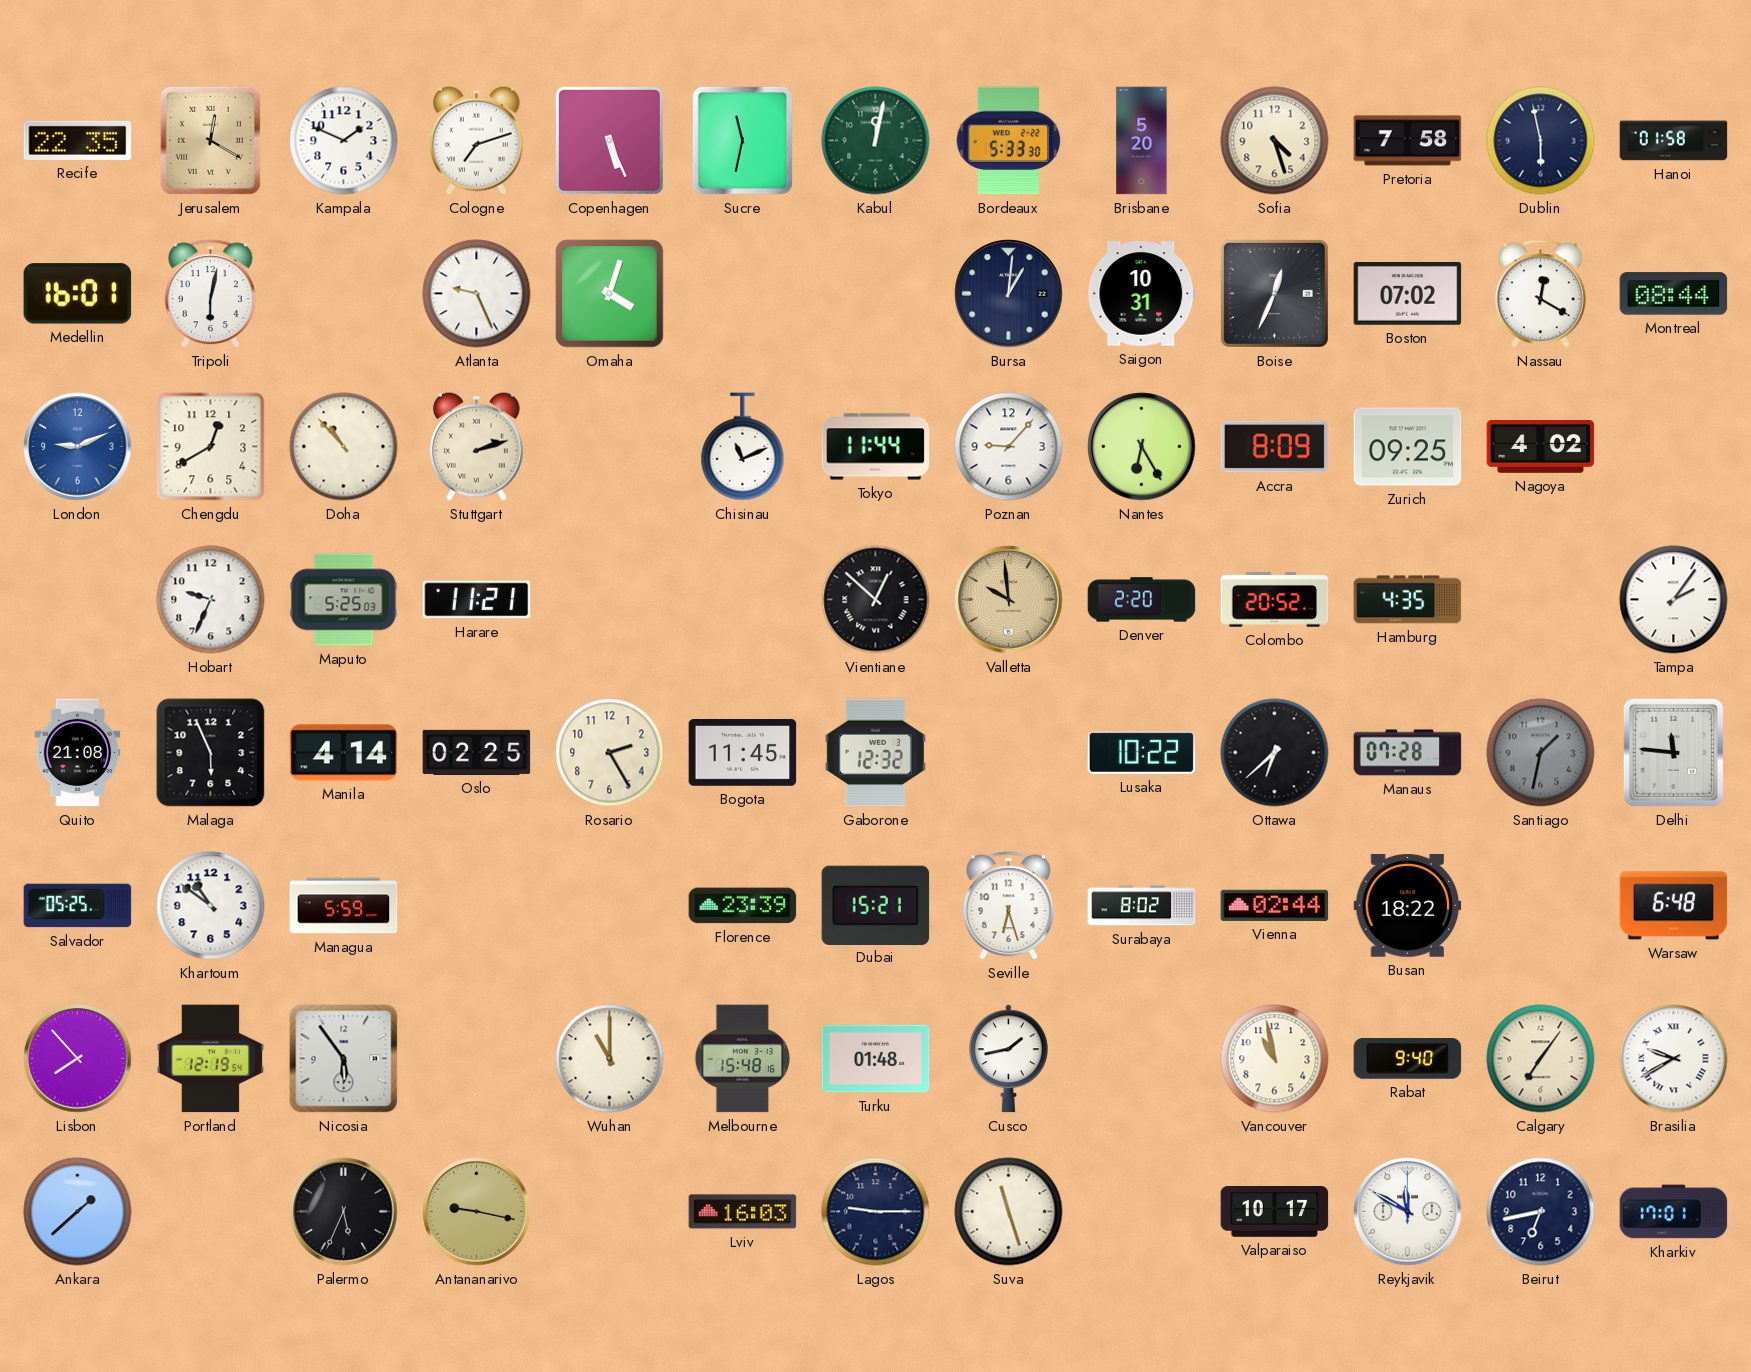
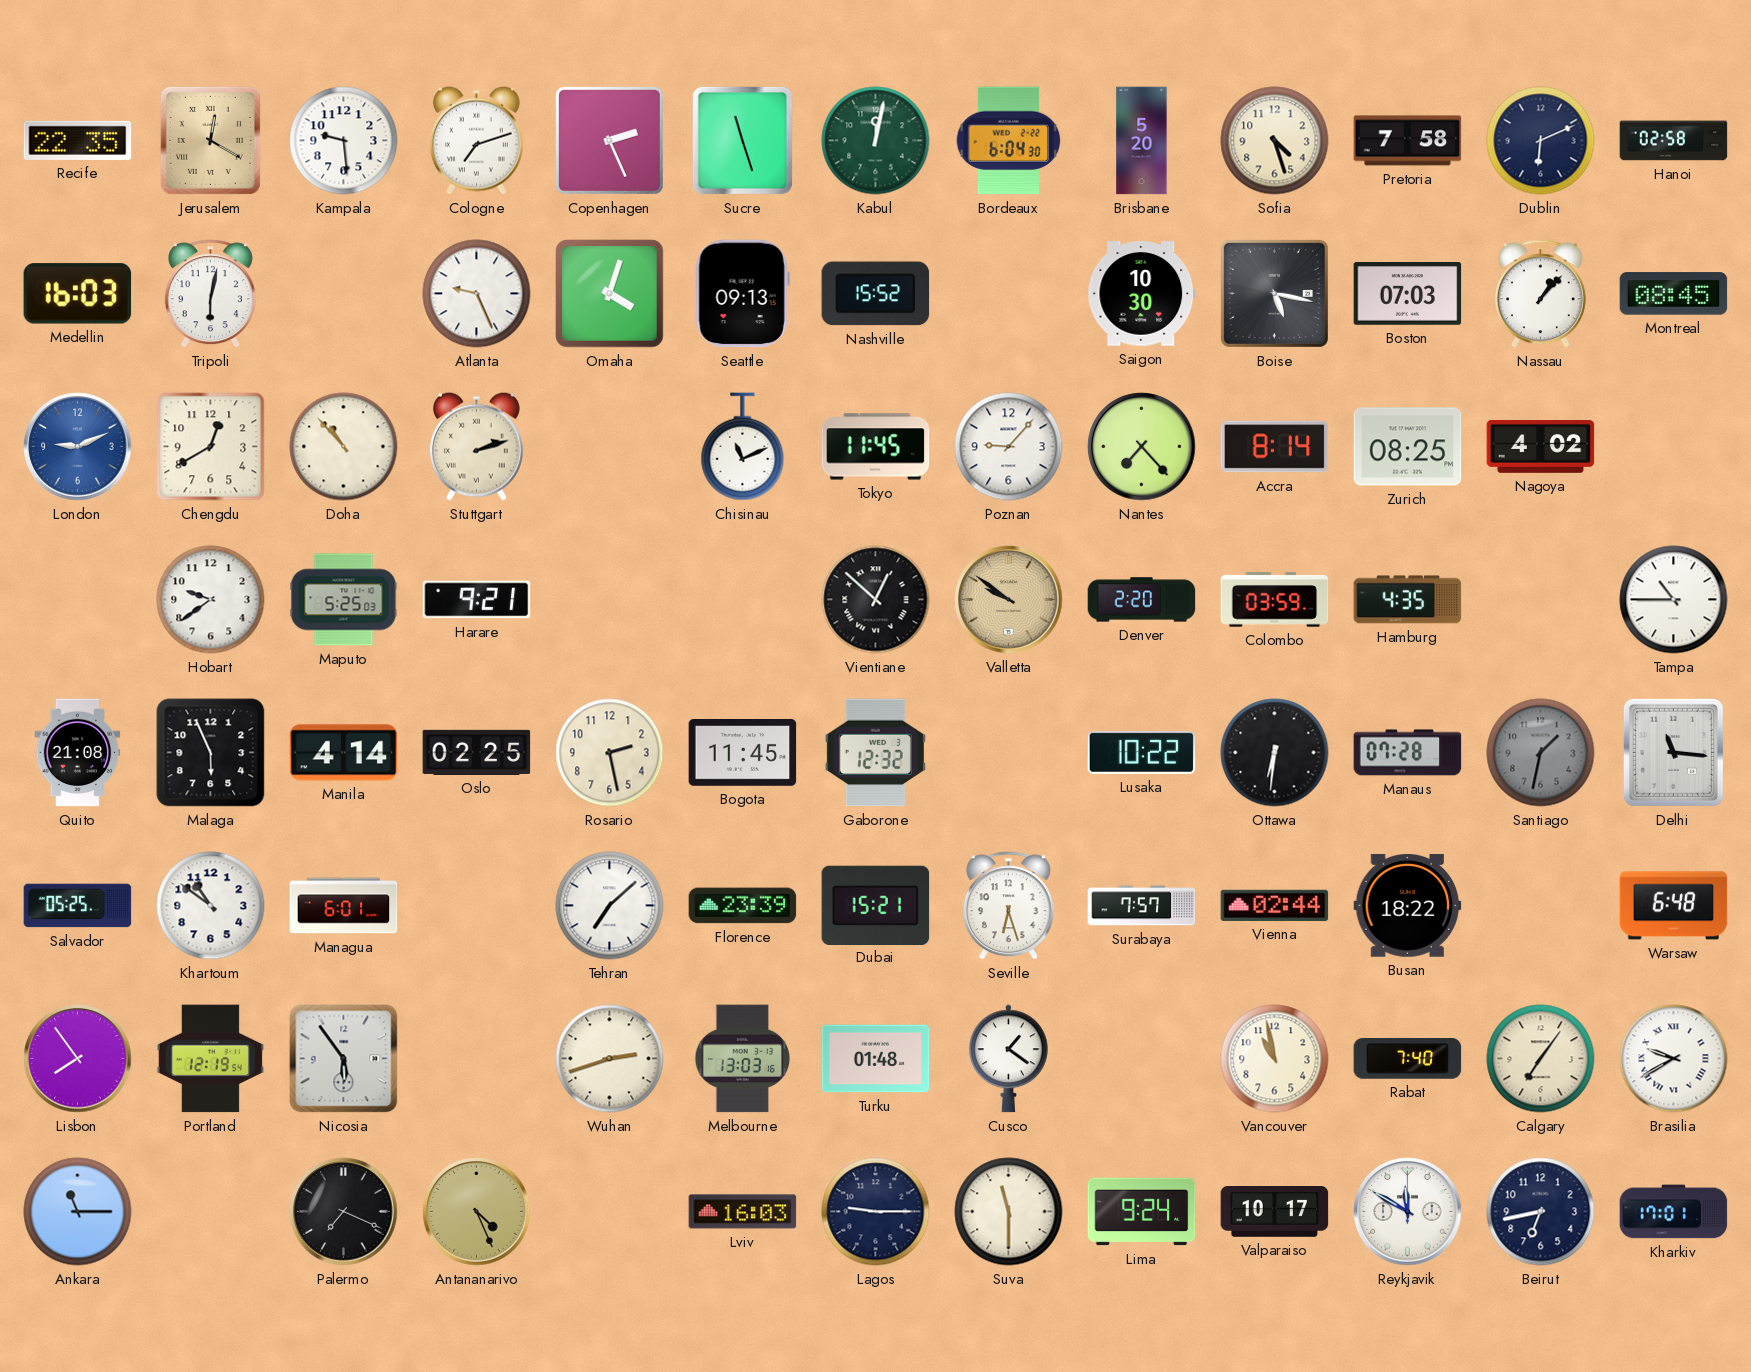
Kampala: 1:49 -> 9:29 (344, 141)
Copenhagen: 5:26 -> 2:26 (609, 140)
Sucre: 11:32 -> 11:27 (742, 140)
Bordeaux: 5:33 -> 6:04 (1009, 141)
Dublin: 5:58 -> 6:11 (1541, 141)
Hanoi: 01:58 -> 02:58 (1674, 141)
Medellin: 16:01 -> 16:03 (78, 294)
Seattle: none -> 09:13 (742, 294)
Nashville: none -> 15:52 (876, 294)
Bursa: 1:01 -> none (1009, 294)
Saigon: 10:31 -> 10:30 (1142, 294)
Boise: 12:34 -> 5:17 (1274, 293)
Boston: 07:02 -> 07:03 (1408, 294)
Nassau: 12:20 -> 1:07 (1540, 294)
Montreal: 08:44 -> 08:45 (1674, 294)
Tokyo: 11:44 -> 11:45 (876, 447)
Nantes: 6:25 -> 7:23 (1142, 447)
Accra: 8:09 -> 8:14 (1275, 447)
Zurich: 09:25 -> 08:25 (1408, 447)
Hobart: 9:34 -> 9:39 (211, 600)
Harare: 11:21 -> 9:21 (477, 600)
Valletta: 9:59 -> 9:51 (1009, 600)
Colombo: 20:52 -> 03:59 (1275, 600)
Tampa: 2:06 -> 10:45 (1674, 600)
Rosario: 2:25 -> 2:28 (610, 753)
Ottawa: 6:38 -> 6:31 (1275, 753)
Delhi: 11:46 -> 11:16 (1673, 752)
Managua: 5:59 -> 6:01 (344, 906)
Tehran: none -> 7:08 (610, 906)
Surabaya: 8:02 -> 7:57 (1142, 906)
Lisbon: 7:53 -> 7:54 (78, 1059)
Wuhan: 11:00 -> 2:42 (610, 1059)
Melbourne: 15:48 -> 13:03 (743, 1059)
Cusco: 1:43 -> 1:21 (1009, 1059)
Rabat: 9:40 -> 7:40 (1408, 1059)
Ankara: 1:38 -> 11:15 (78, 1212)
Palermo: 5:34 -> 7:19 (344, 1212)
Antananarivo: 9:17 -> 4:26 (477, 1212)
Suva: 11:27 -> 11:30 (1009, 1212)
Lima: none -> 9:24 (1142, 1212)
